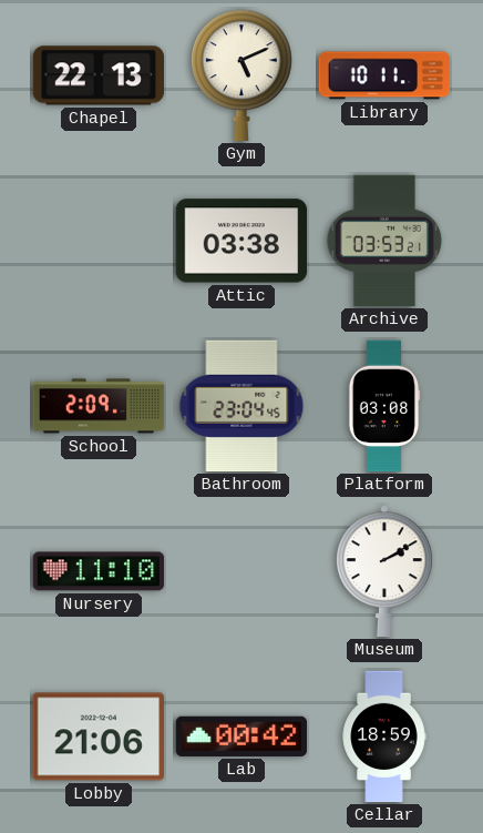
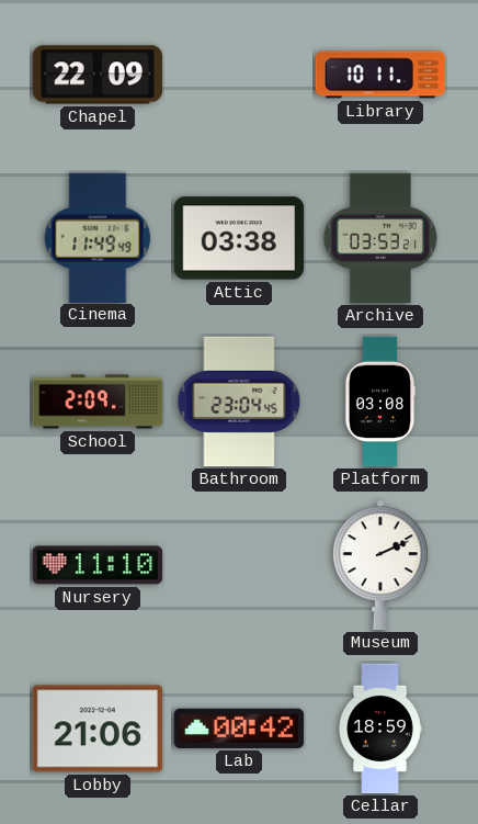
Chapel: 22:13 -> 22:09 (98, 75)
Gym: 5:11 -> none (243, 75)
Cinema: none -> 11:49 (98, 237)
Museum: 2:10 -> 2:11 (382, 565)
